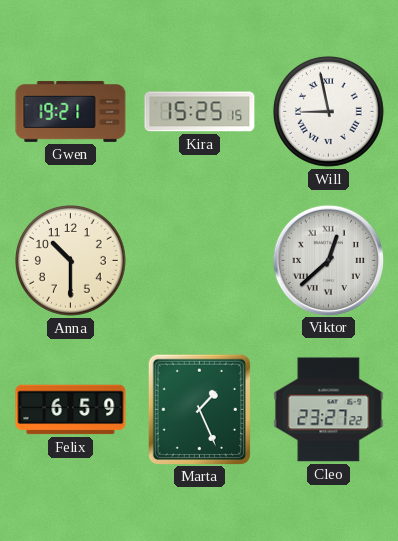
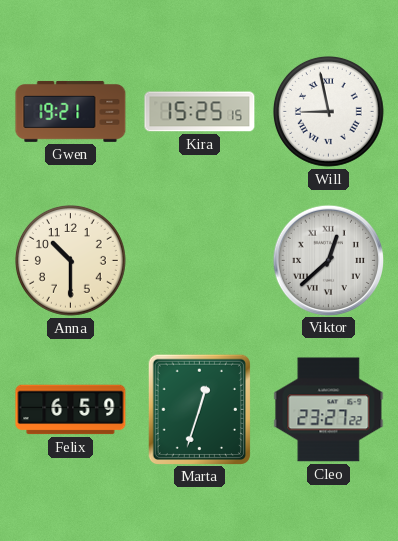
Marta: 1:26 -> 12:33 (199, 409)
